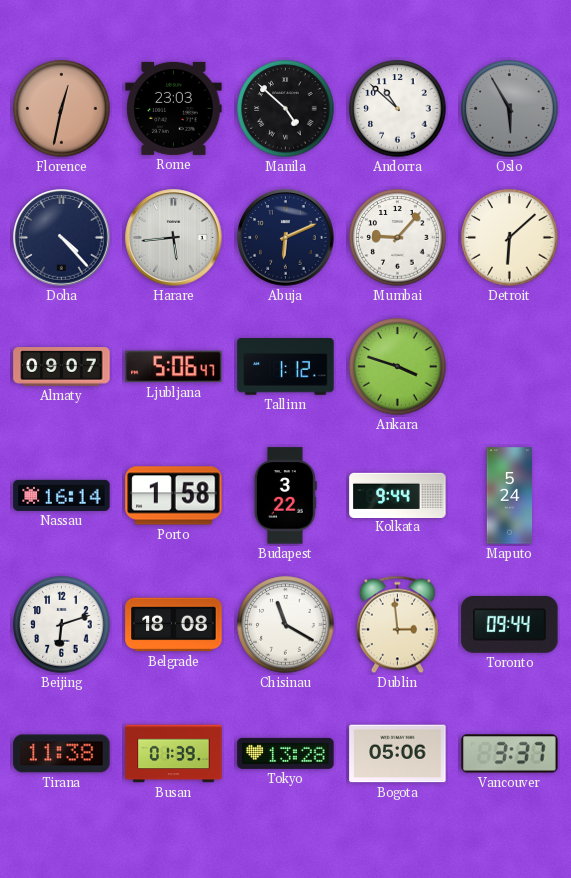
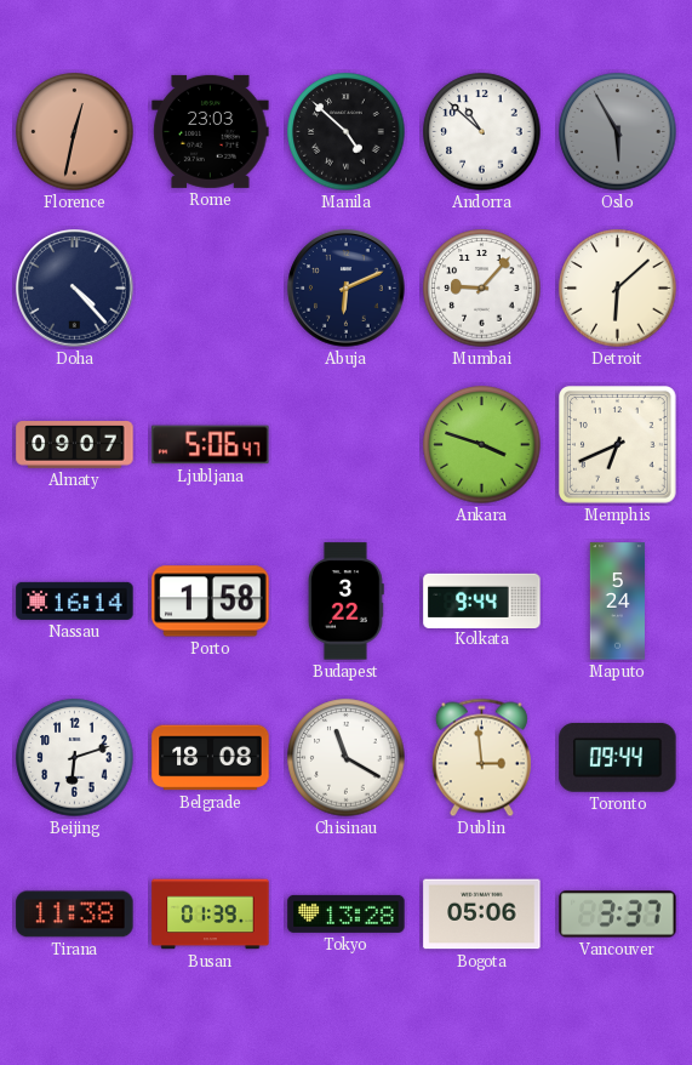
Harare: 5:44 -> none (174, 238)
Tallinn: 1:12 -> none (286, 367)
Memphis: none -> 6:41 (618, 445)
